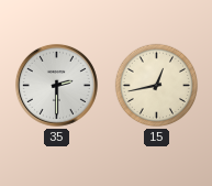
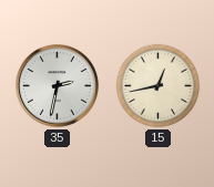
35: 2:30 -> 2:32 (57, 85)
